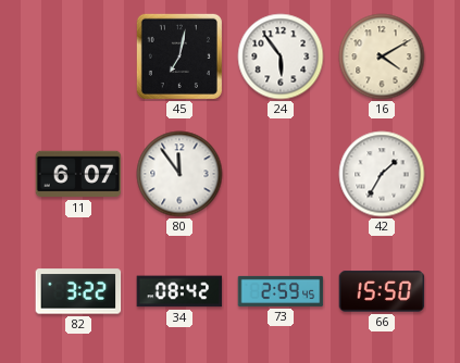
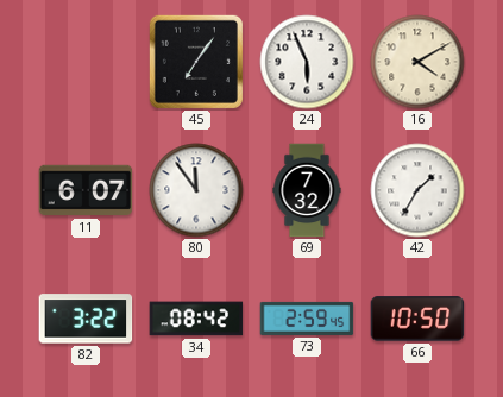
45: 7:02 -> 7:06 (196, 62)
24: 5:54 -> 5:56 (307, 62)
69: none -> 7:32 (307, 190)
66: 15:50 -> 10:50 (417, 319)
